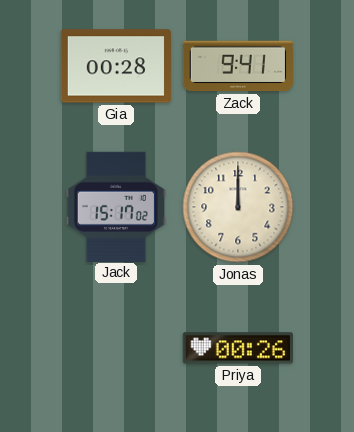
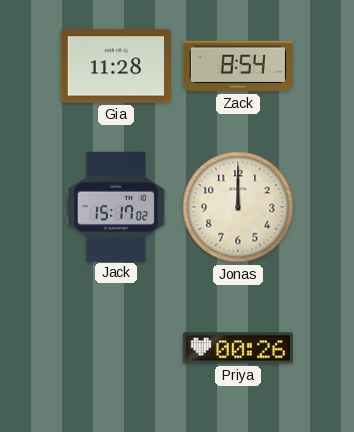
Gia: 00:28 -> 11:28 (116, 66)
Zack: 9:41 -> 8:54 (238, 66)
